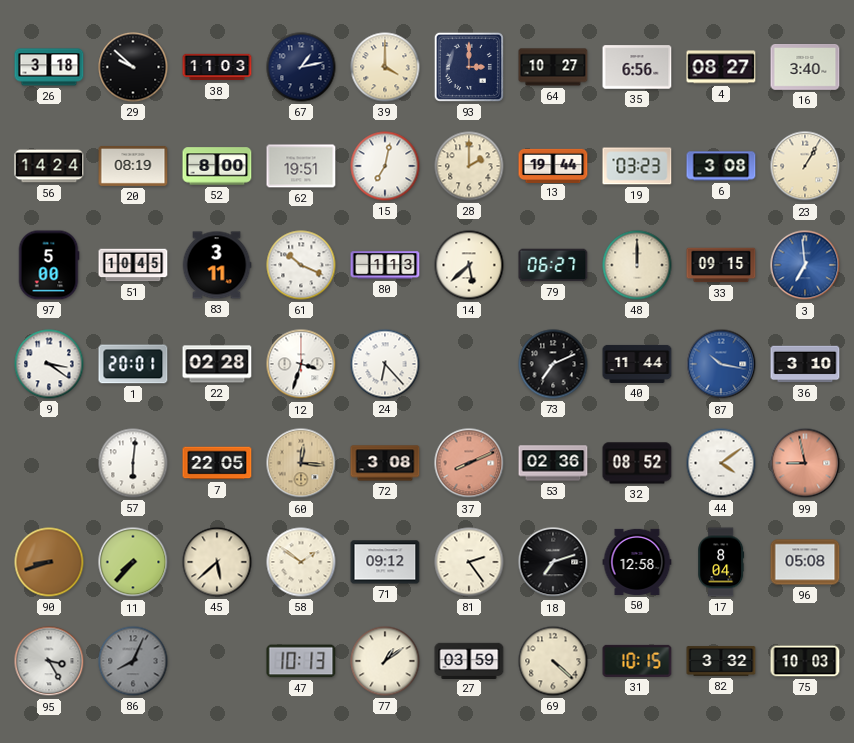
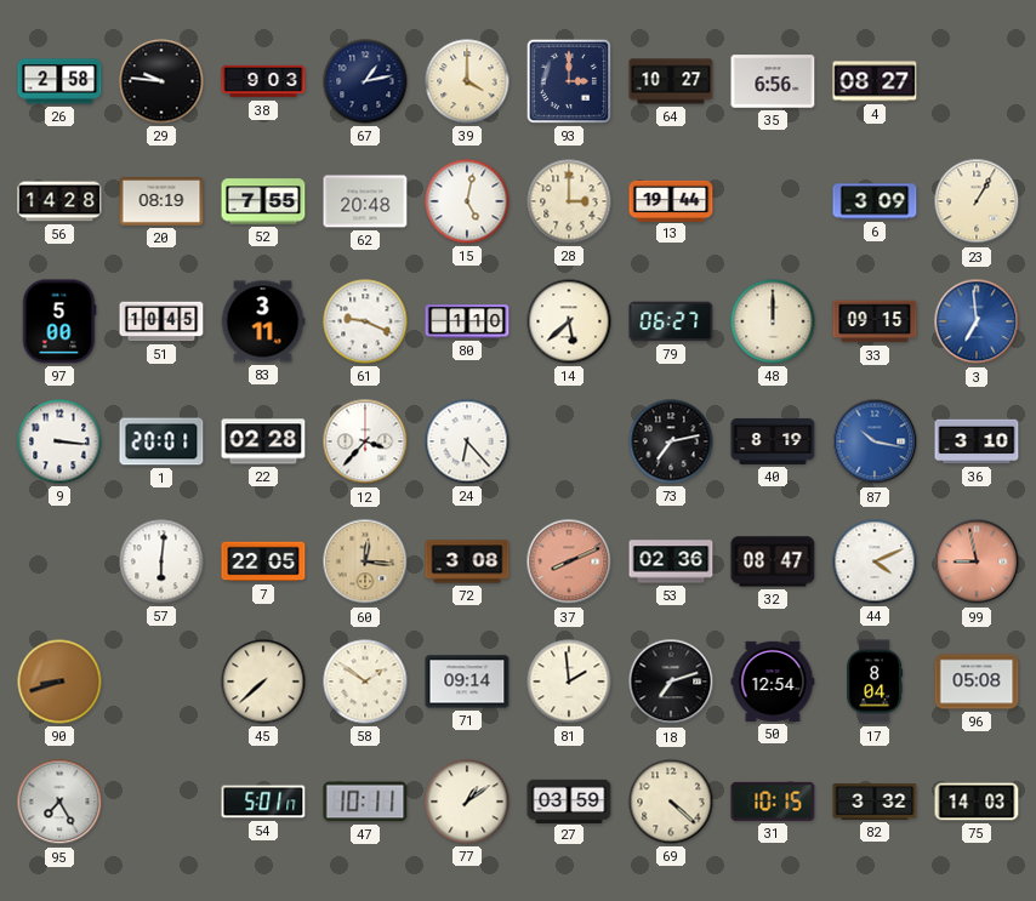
26: 3:18 -> 2:58 (59, 81)
29: 9:52 -> 9:46 (161, 81)
38: 11:03 -> 9:03 (263, 81)
16: 3:40 -> none (805, 68)
56: 14:24 -> 14:28 (59, 201)
52: 8:00 -> 7:55 (263, 201)
62: 19:51 -> 20:48 (365, 201)
15: 7:02 -> 5:02 (467, 201)
28: 2:00 -> 3:00 (569, 201)
19: 03:23 -> none (637, 166)
6: 3:08 -> 3:09 (875, 201)
61: 10:19 -> 9:19 (365, 321)
80: 1:13 -> 1:10 (467, 321)
9: 3:21 -> 3:16 (59, 441)
12: 3:33 -> 3:37 (365, 441)
73: 7:11 -> 7:13 (671, 441)
40: 11:44 -> 8:19 (773, 441)
32: 08:52 -> 08:47 (773, 561)
44: 4:09 -> 4:11 (875, 561)
11: 7:37 -> none (133, 562)
45: 5:38 -> 7:38 (263, 682)
71: 09:12 -> 09:14 (467, 682)
81: 2:24 -> 1:59 (569, 682)
50: 12:58 -> 12:54 (773, 682)
95: 3:25 -> 7:25 (59, 802)
86: 8:04 -> none (133, 661)
54: none -> 5:01 (263, 802)
47: 10:13 -> 10:11 (365, 802)
75: 10:03 -> 14:03 (977, 802)
